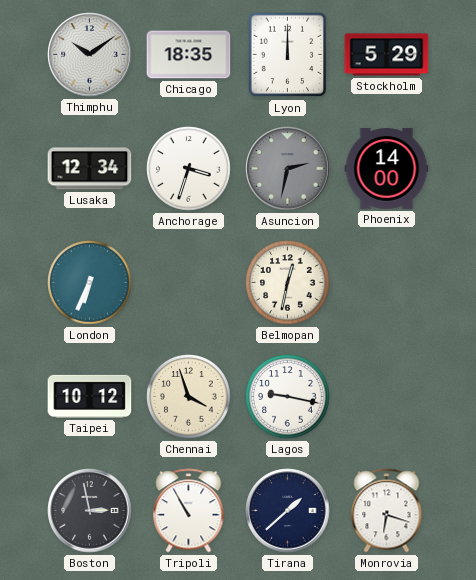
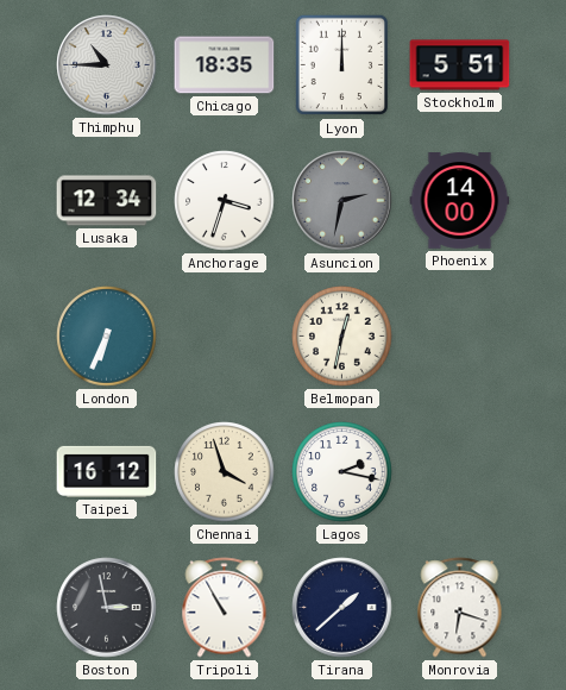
Thimphu: 10:09 -> 10:45 (107, 65)
Stockholm: 5:29 -> 5:51 (460, 65)
Taipei: 10:12 -> 16:12 (107, 471)
Lagos: 9:17 -> 2:17 (342, 472)
